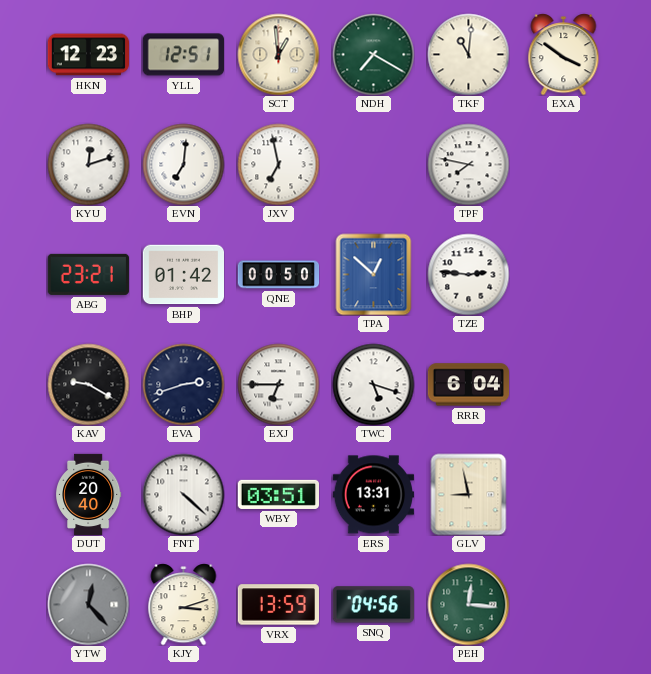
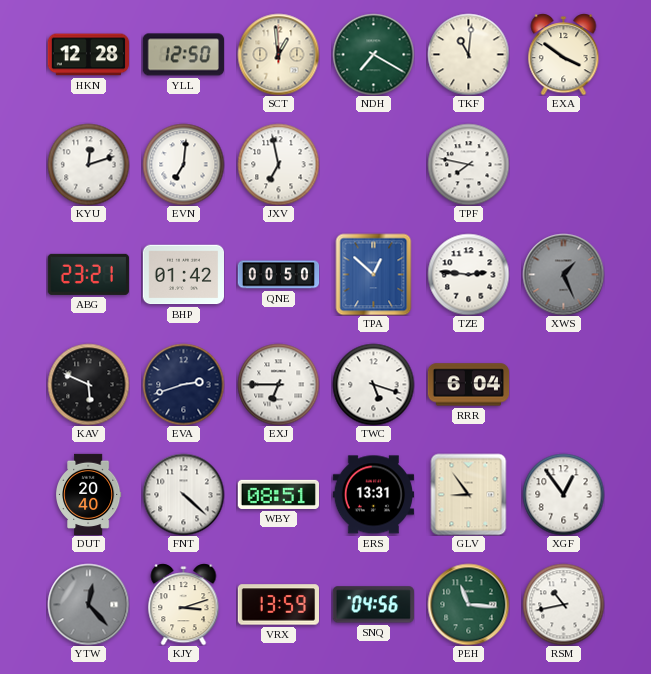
HKN: 12:23 -> 12:28 (88, 55)
YLL: 12:51 -> 12:50 (183, 55)
XWS: none -> 1:26 (563, 274)
KAV: 9:20 -> 5:49 (88, 384)
WBY: 03:51 -> 08:51 (278, 494)
GLV: 8:58 -> 8:54 (469, 494)
XGF: none -> 12:54 (563, 494)
PEH: 12:16 -> 11:16 (468, 604)
RSM: none -> 10:43 (563, 604)
